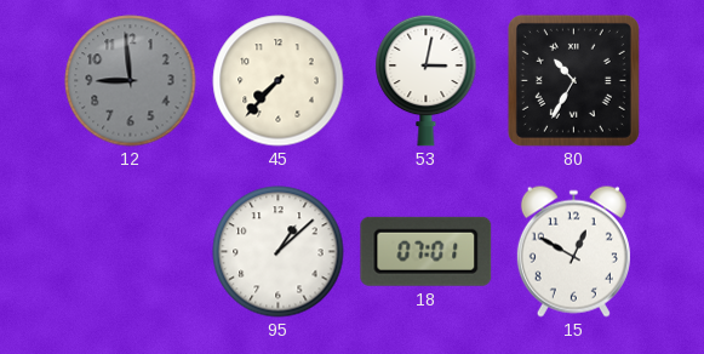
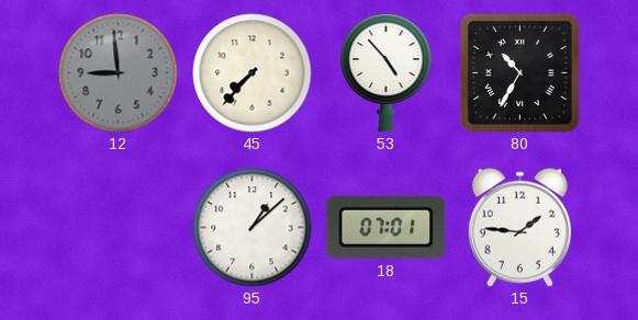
53: 3:02 -> 4:53 (387, 72)
15: 12:50 -> 1:46 (519, 227)
